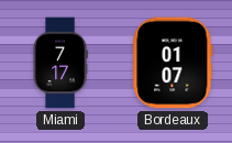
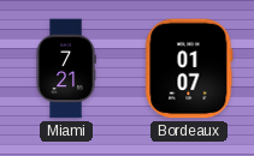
Miami: 7:17 -> 7:21 (66, 68)
